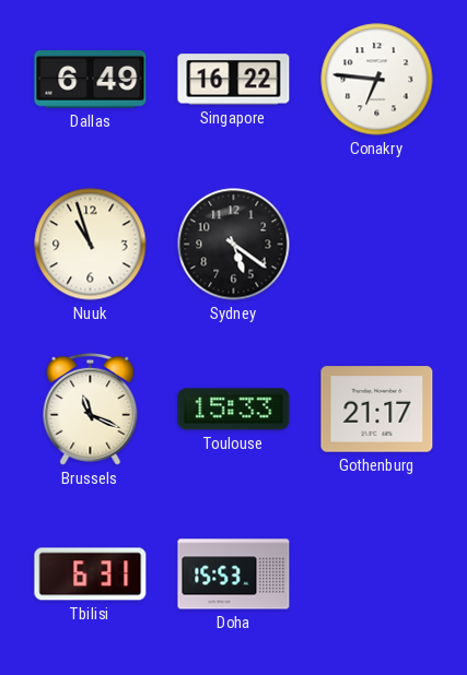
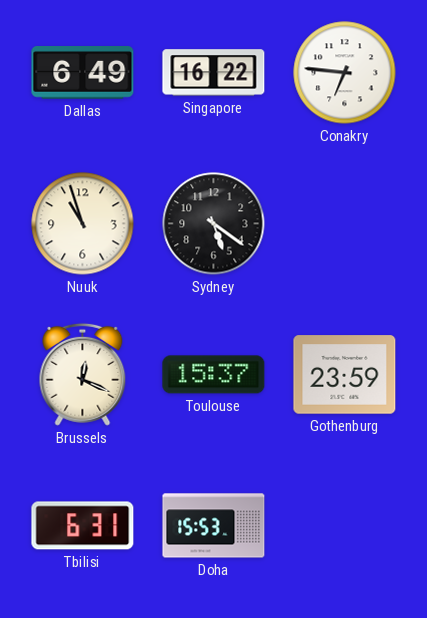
Brussels: 11:19 -> 12:19 (83, 374)
Toulouse: 15:33 -> 15:37 (214, 375)
Gothenburg: 21:17 -> 23:59 (345, 375)
